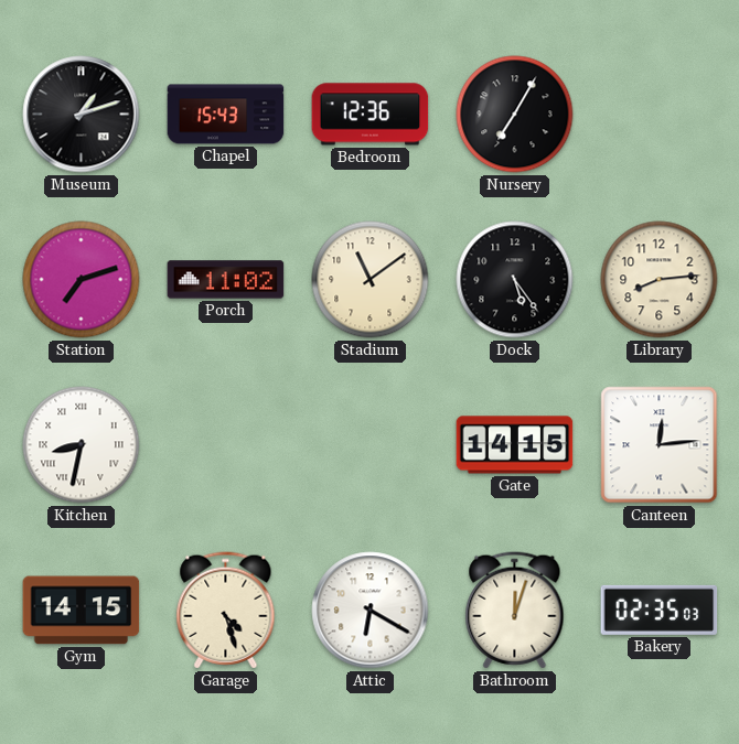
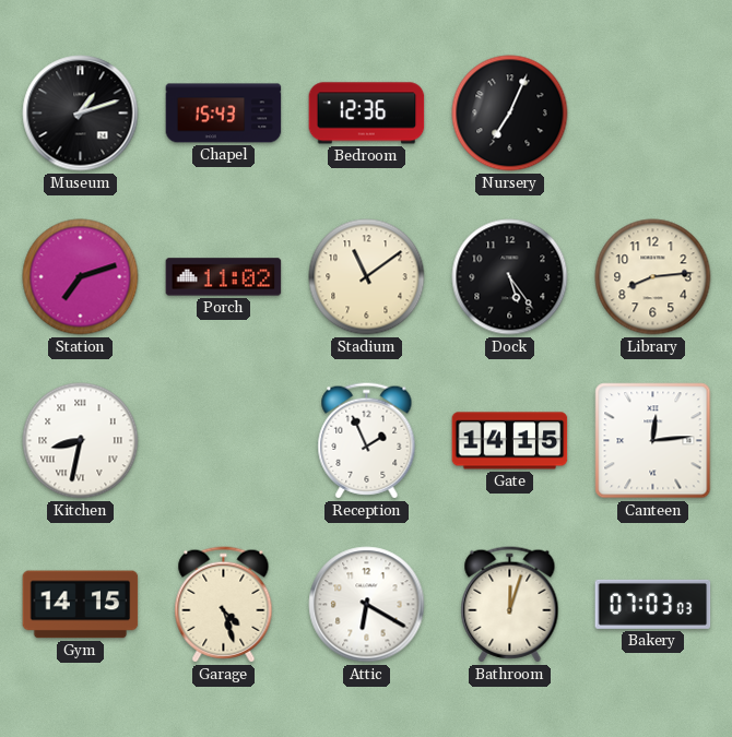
Nursery: 7:05 -> 7:04 (510, 114)
Reception: none -> 1:56 (367, 441)
Bakery: 02:35 -> 07:03 (653, 604)
